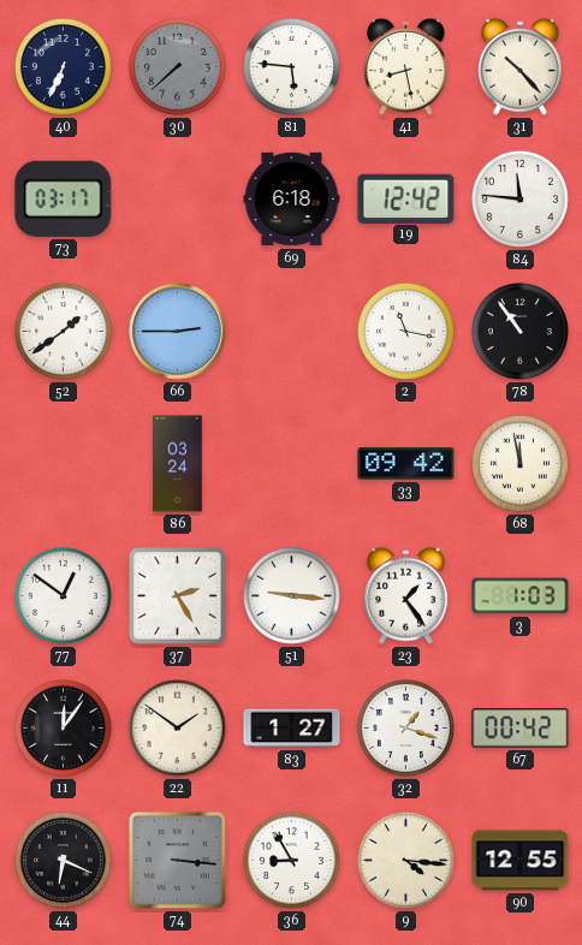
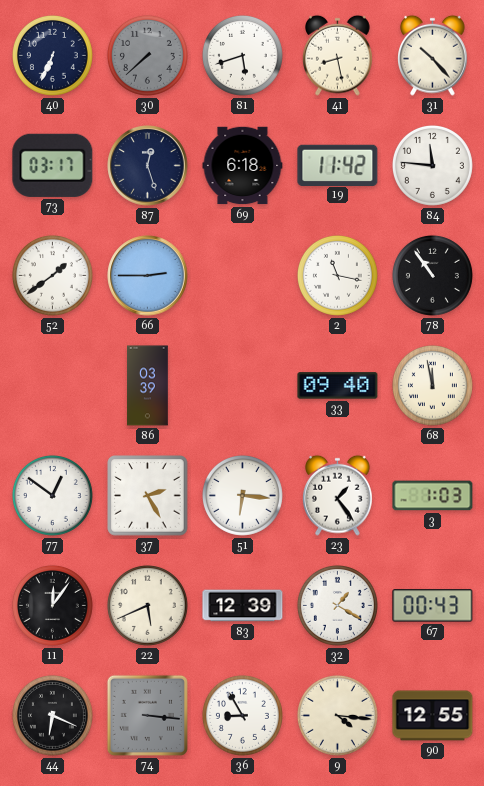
81: 5:46 -> 5:42 (242, 55)
87: none -> 12:27 (148, 166)
19: 12:42 -> 11:42 (338, 165)
86: 03:24 -> 03:39 (148, 386)
33: 09:42 -> 09:40 (338, 386)
51: 9:16 -> 6:16 (242, 495)
22: 1:51 -> 5:41 (147, 605)
83: 1:27 -> 12:39 (243, 606)
32: 1:18 -> 1:20 (337, 605)
67: 00:42 -> 00:43 (433, 606)
